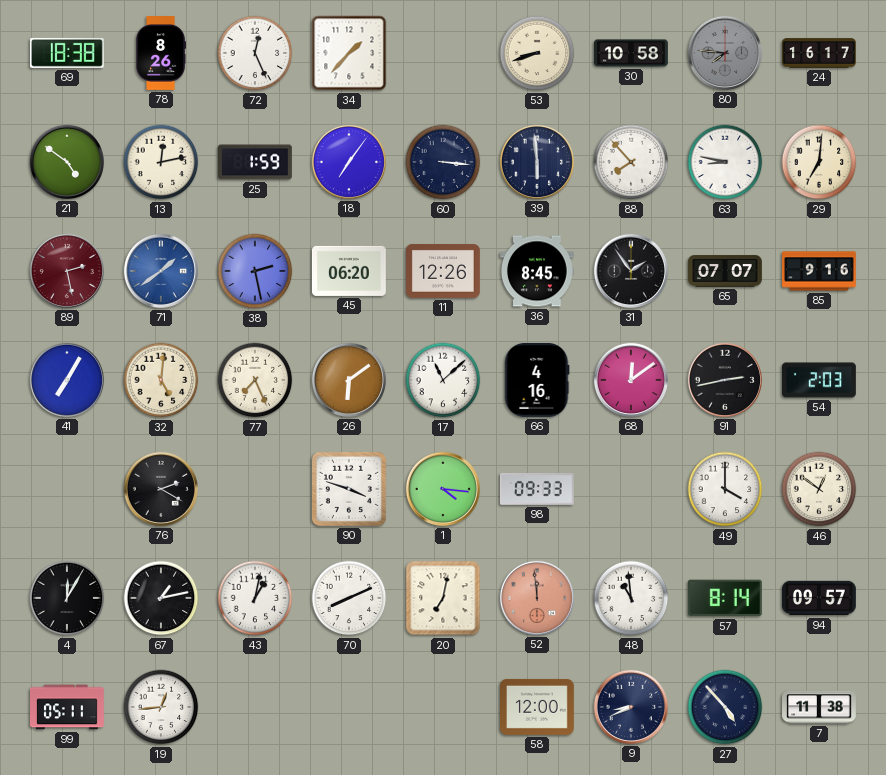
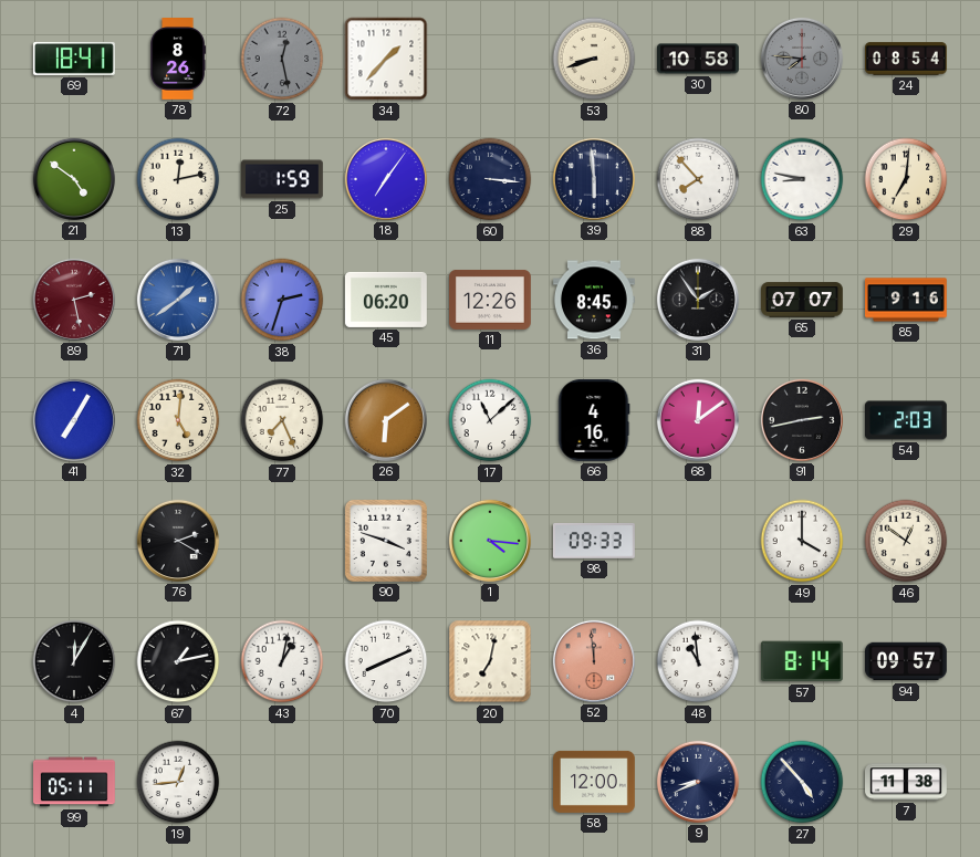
69: 18:38 -> 18:41 (74, 59)
72: 12:26 -> 12:28 (282, 59)
72 dial: white -> grey (282, 59)
24: 16:17 -> 08:54 (907, 59)
38: 2:28 -> 2:33 (282, 300)
